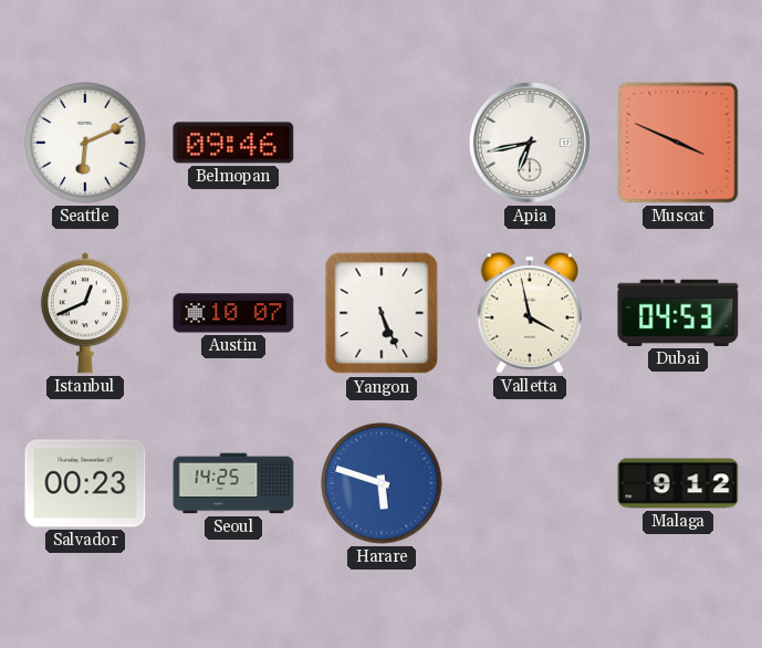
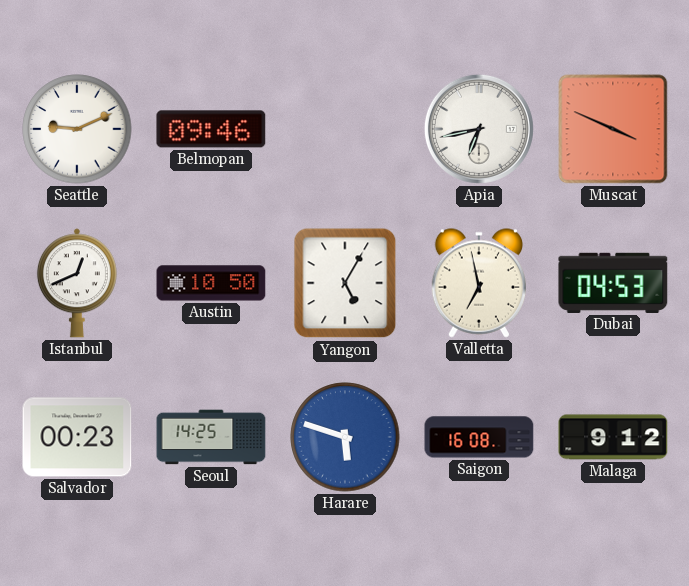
Seattle: 6:11 -> 9:11 (77, 129)
Austin: 10:07 -> 10:50 (211, 283)
Yangon: 5:26 -> 5:05 (345, 283)
Valletta: 3:58 -> 6:58 (478, 283)
Saigon: none -> 16:08 (479, 437)
